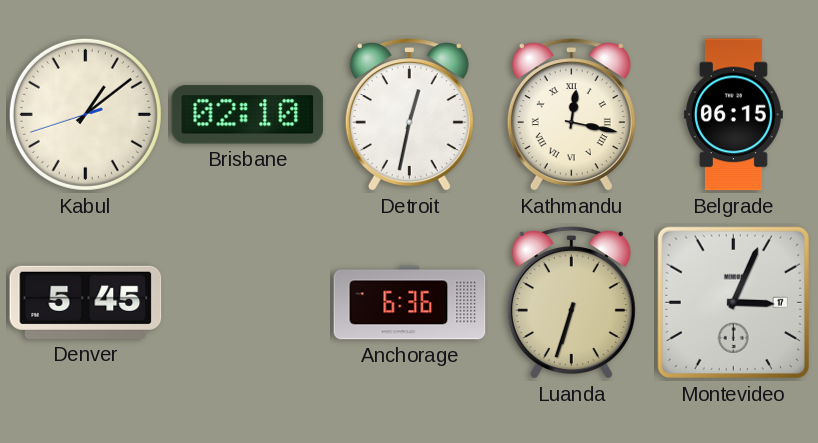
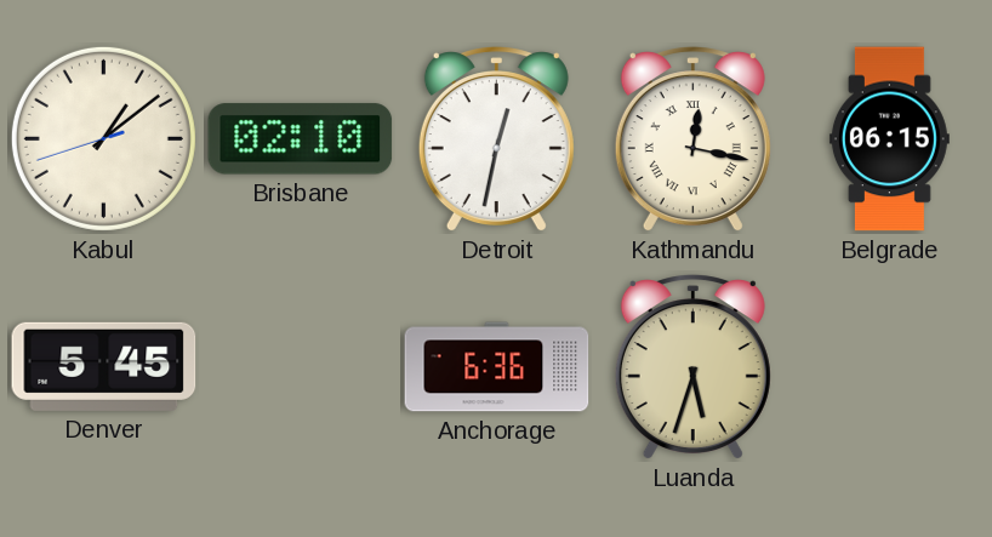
Luanda: 6:33 -> 5:33 (692, 367)
Montevideo: 3:04 -> none (733, 302)
